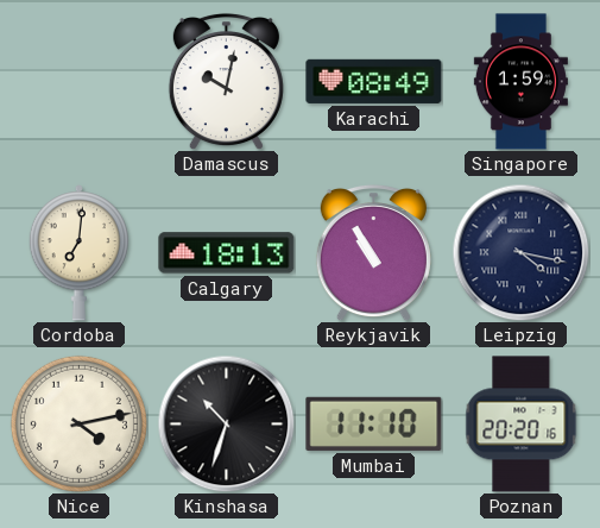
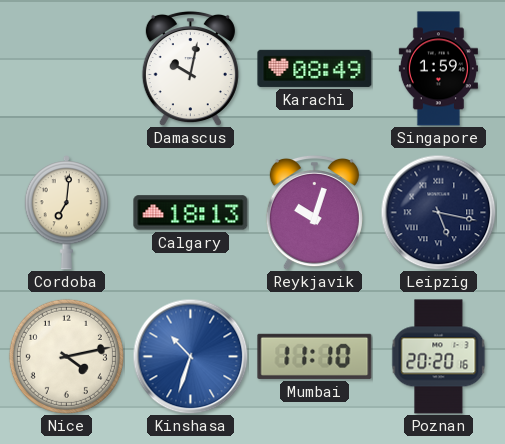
Reykjavik: 10:55 -> 10:03 (314, 212)
Leipzig: 4:17 -> 5:17 (438, 212)
Kinshasa dial: black -> blue (190, 356)
